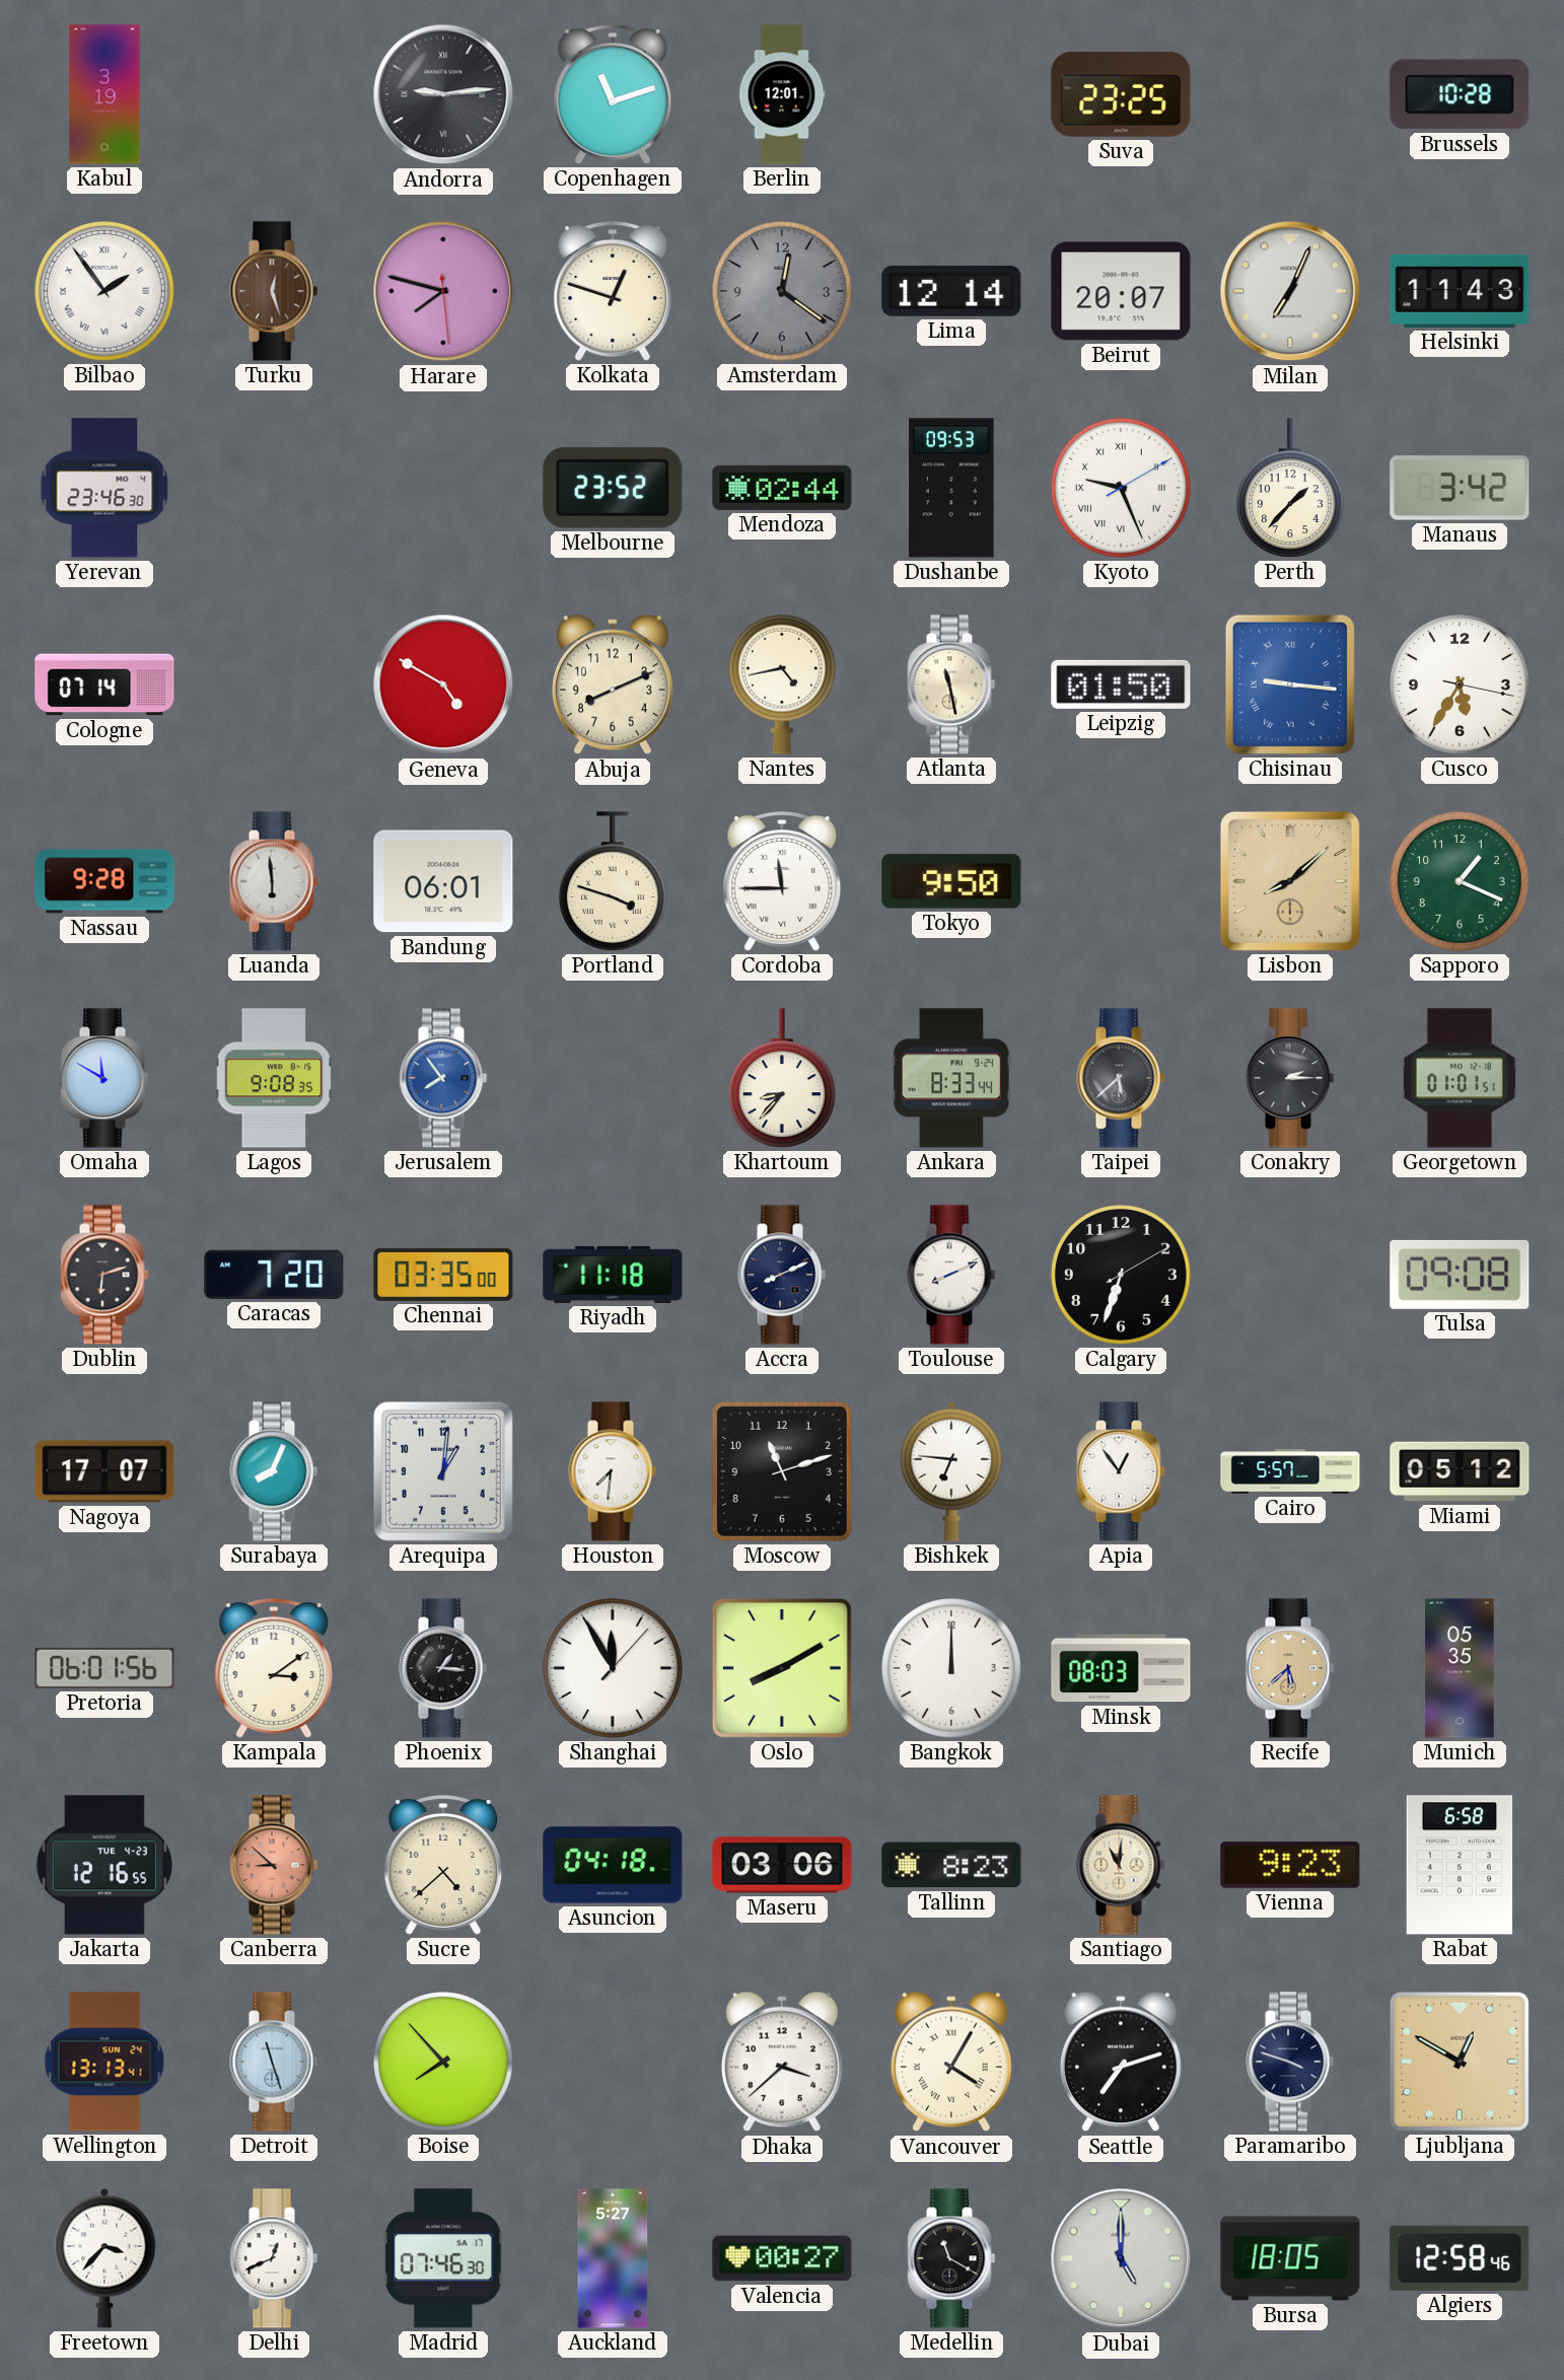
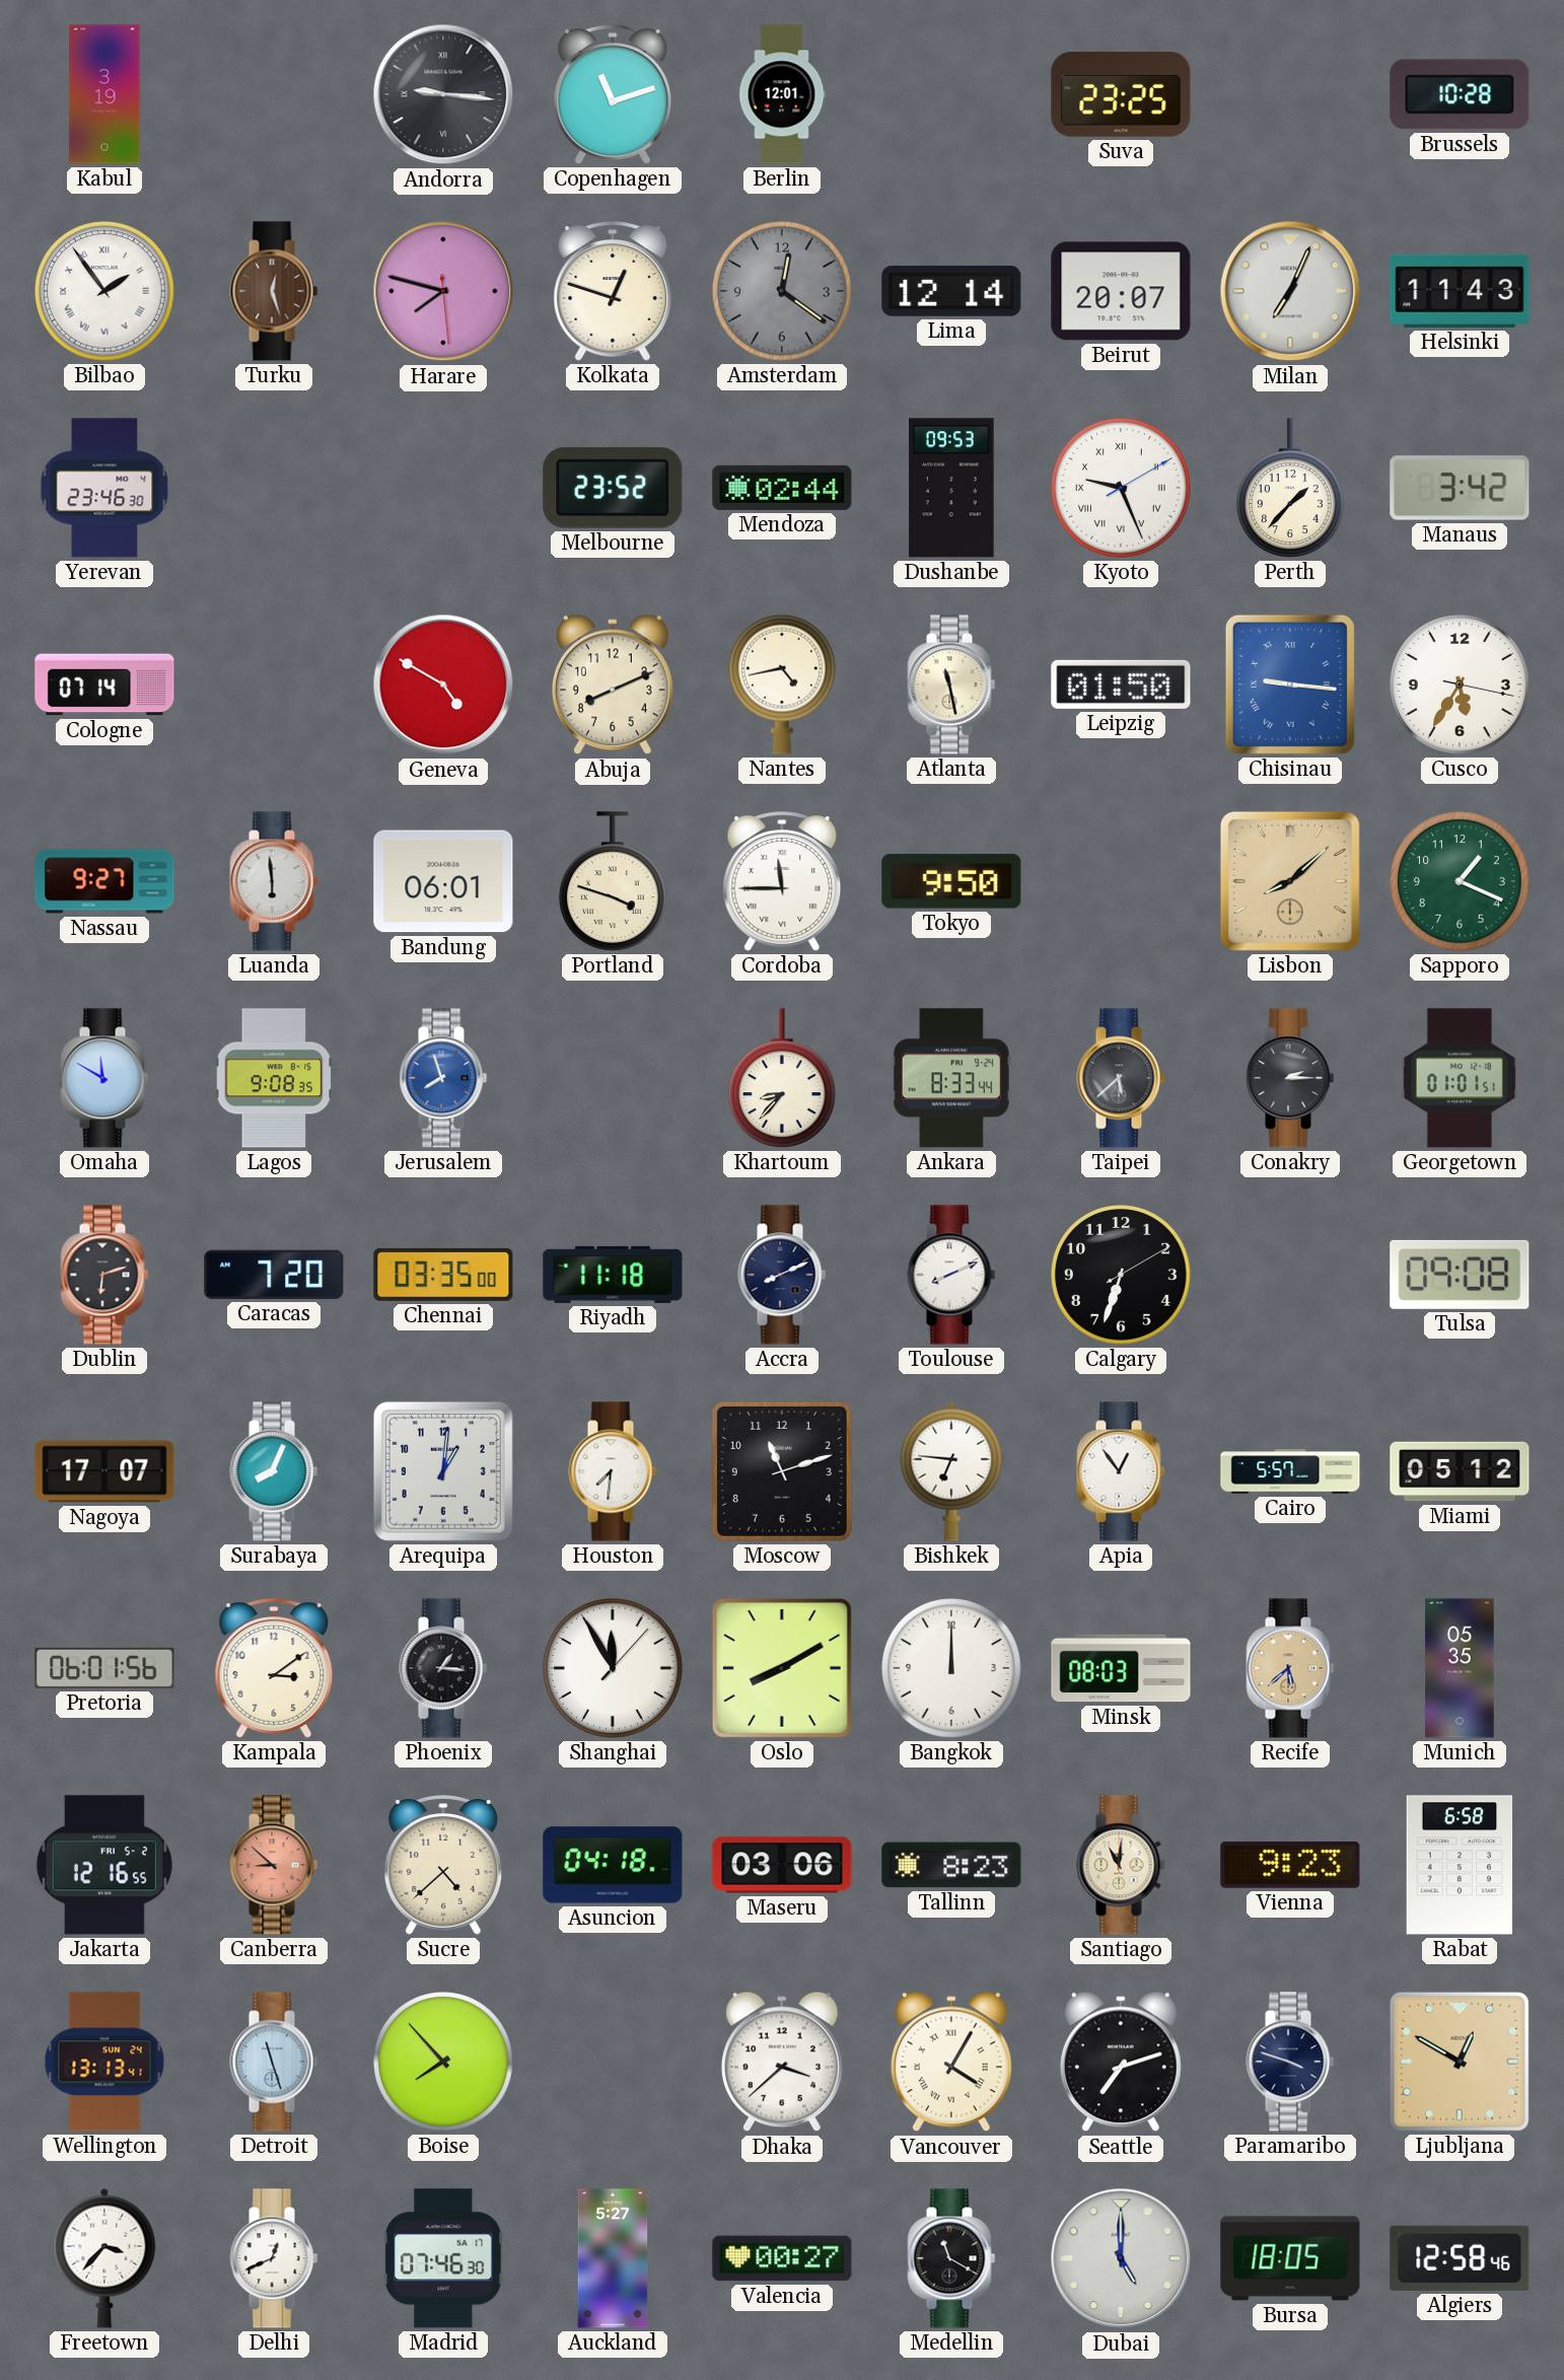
Andorra: 9:14 -> 9:16 (443, 94)
Nassau: 9:28 -> 9:27 (104, 881)
Jerusalem: 7:54 -> 7:57 (443, 1078)
Jakarta date: TUE 4-23 -> FRI 5-2 (104, 1865)
